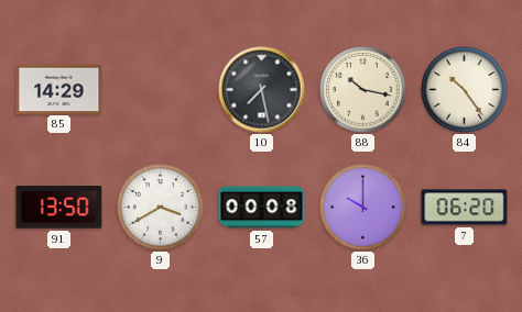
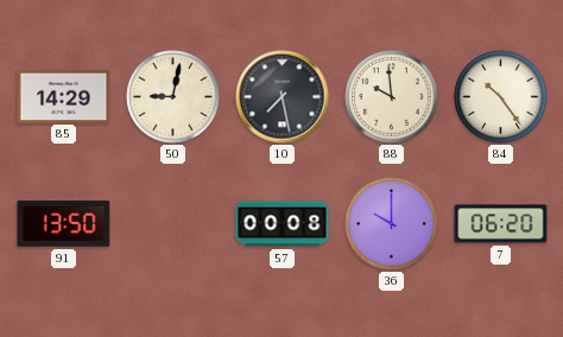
50: none -> 9:02 (173, 97)
88: 10:17 -> 9:59 (392, 97)
9: 3:40 -> none (161, 208)
